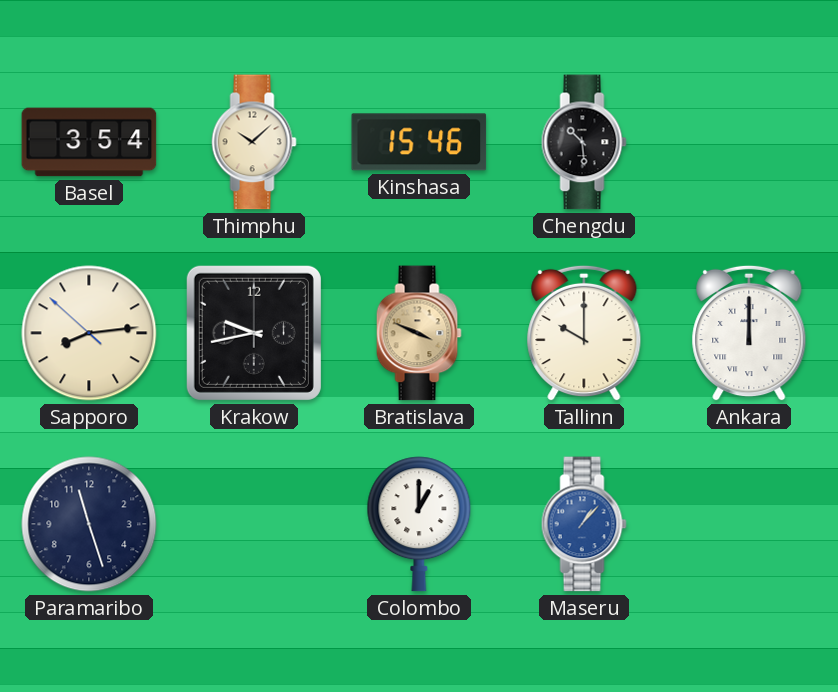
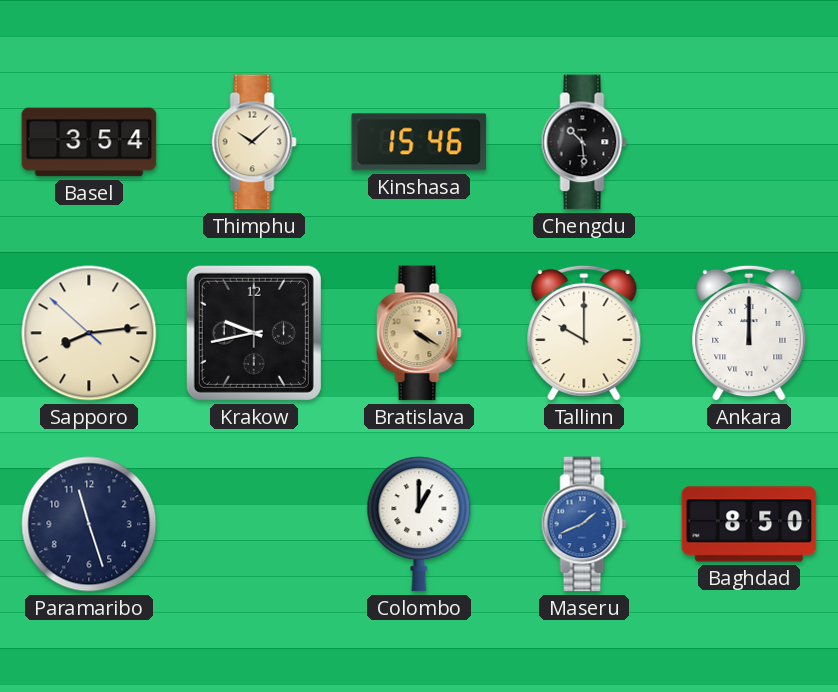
Bratislava: 3:49 -> 4:20 (419, 333)
Maseru: 1:07 -> 1:41 (584, 524)
Baghdad: none -> 8:50 (749, 524)
